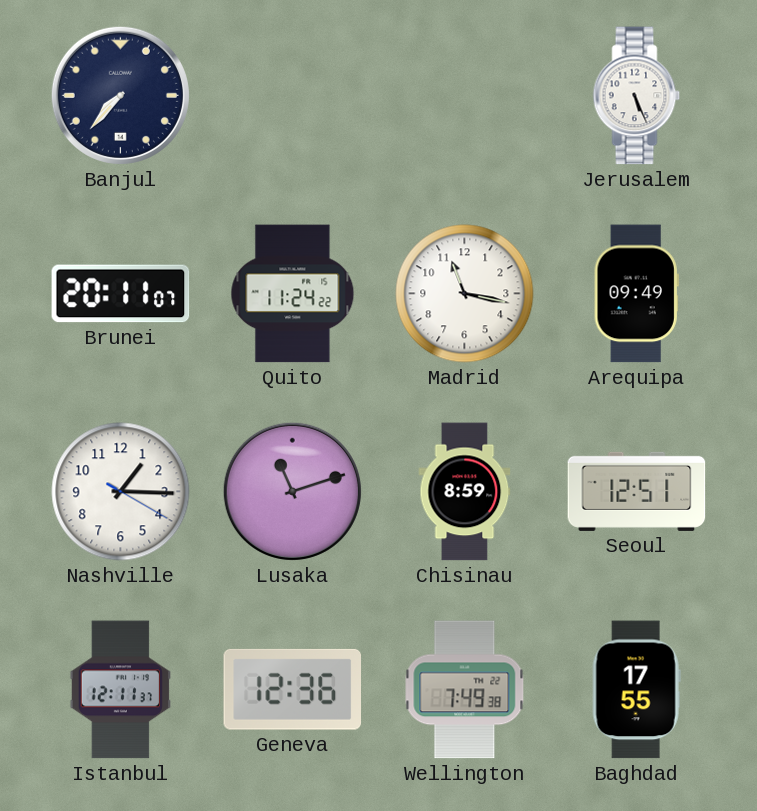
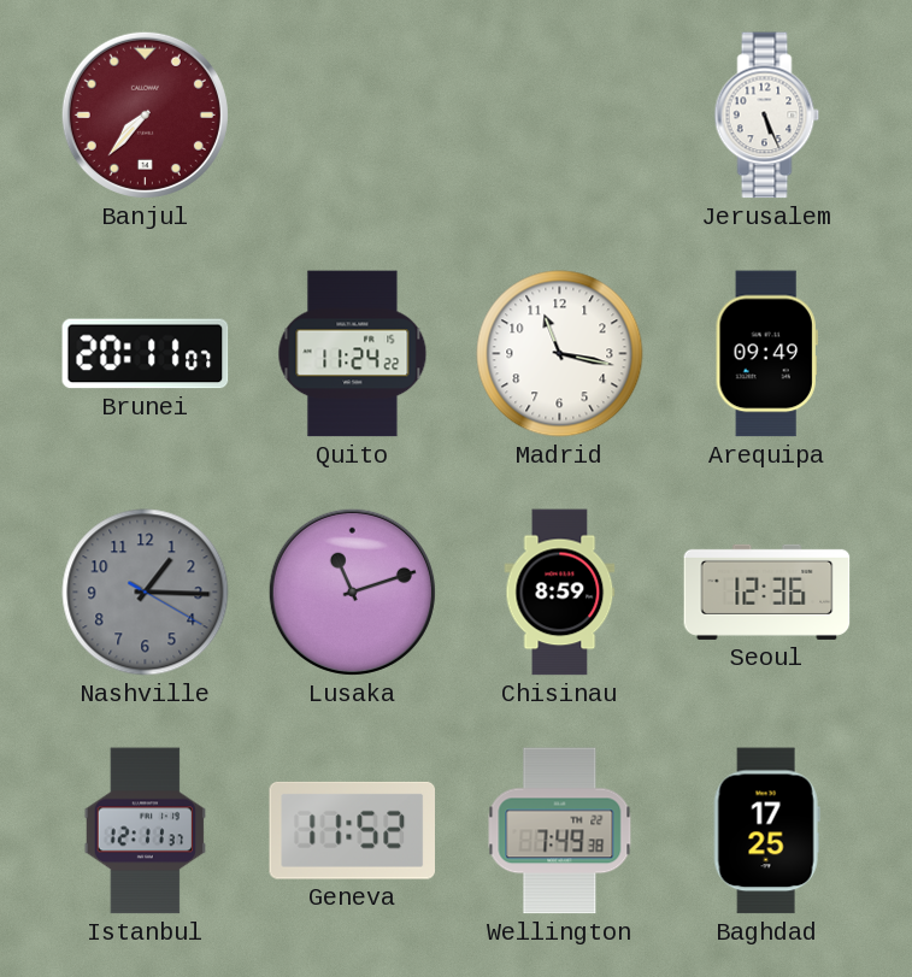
Banjul dial: navy -> burgundy (145, 114)
Nashville dial: white -> grey (146, 593)
Seoul: 12:51 -> 12:36 (767, 592)
Geneva: 12:36 -> 11:52 (352, 830)
Baghdad: 17:55 -> 17:25 (766, 831)
